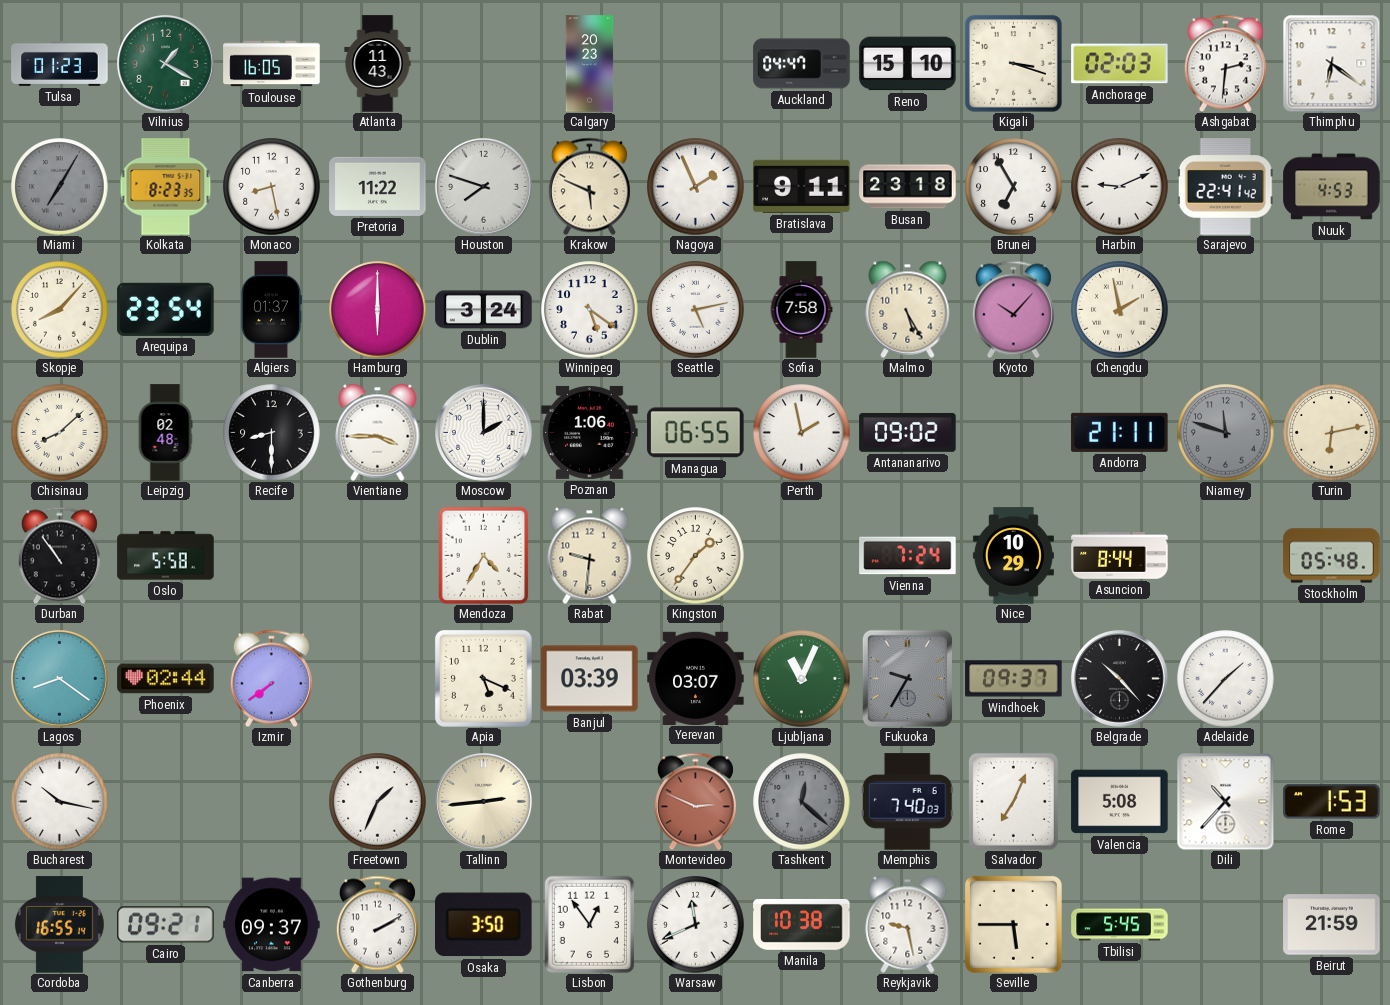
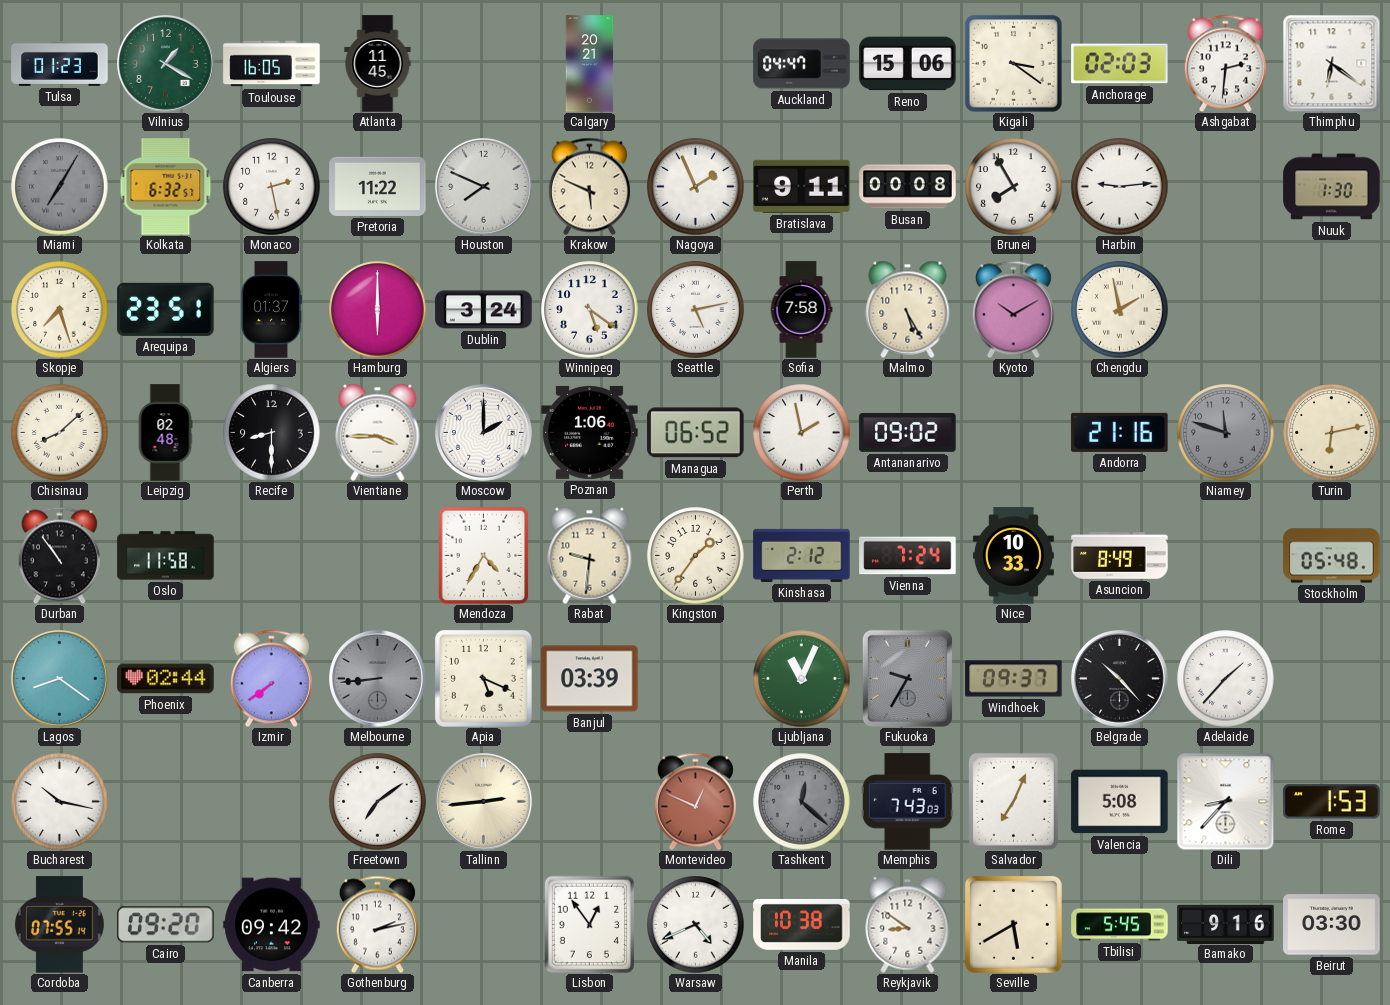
Atlanta: 11:43 -> 11:45 (378, 64)
Calgary: 20:23 -> 20:21 (590, 64)
Reno: 15:10 -> 15:06 (908, 64)
Kigali: 3:18 -> 3:21 (1013, 63)
Kolkata: 8:23 -> 6:32 (166, 187)
Monaco: 8:28 -> 2:28 (272, 187)
Houston: 7:48 -> 7:49 (484, 187)
Busan: 23:18 -> 00:08 (908, 187)
Brunei: 6:55 -> 7:55 (1014, 187)
Harbin: 9:11 -> 9:14 (1120, 187)
Sarajevo: 22:41 -> none (1225, 187)
Nuuk: 4:53 -> 1:30 (1332, 187)
Skopje: 8:07 -> 7:27 (60, 310)
Arequipa: 23:54 -> 23:51 (166, 309)
Kyoto: 10:07 -> 10:10 (1013, 309)
Managua: 06:55 -> 06:52 (696, 433)
Andorra: 21:11 -> 21:16 (1120, 432)
Oslo: 5:58 -> 11:58 (166, 556)
Kinshasa: none -> 2:12 (802, 555)
Nice: 10:29 -> 10:33 (1013, 556)
Asuncion: 8:44 -> 8:49 (1120, 556)
Melbourne: none -> 8:44 (378, 679)
Yerevan: 03:07 -> none (696, 678)
Freetown: 1:34 -> 7:09 (378, 802)
Montevideo: 2:49 -> 12:49 (695, 801)
Memphis: 7:40 -> 7:43 (907, 802)
Dili: 10:37 -> 8:37 (1225, 801)
Cordoba: 16:55 -> 07:55 (59, 925)
Cairo: 09:21 -> 09:20 (166, 925)
Canberra: 09:37 -> 09:42 (272, 925)
Gothenburg: 2:10 -> 2:13 (377, 924)
Osaka: 3:50 -> none (484, 925)
Warsaw: 11:41 -> 4:41 (696, 925)
Reykjavik: 9:28 -> 8:51 (908, 924)
Seville: 5:45 -> 5:40 (1013, 924)
Bamako: none -> 9:16 (1226, 924)
Beirut: 21:59 -> 03:30 (1332, 925)
